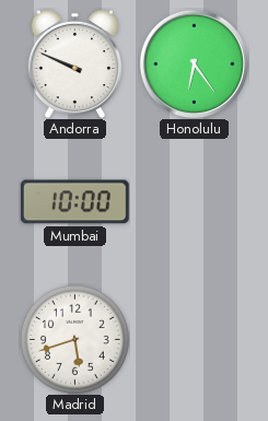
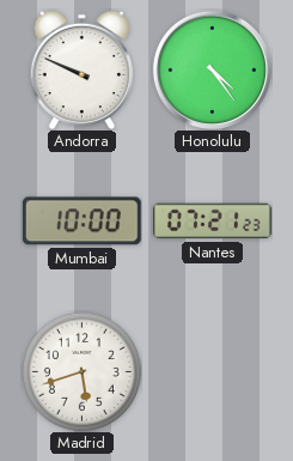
Honolulu: 6:24 -> 4:24 (212, 69)
Nantes: none -> 07:21 (213, 222)
